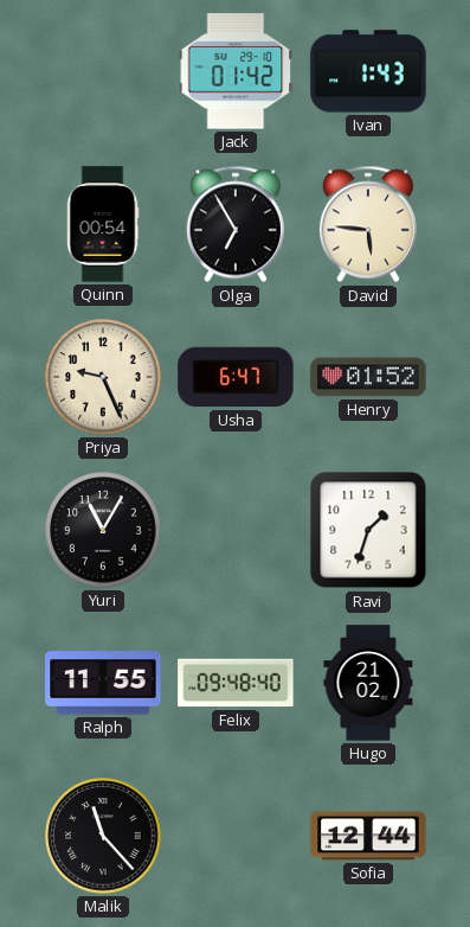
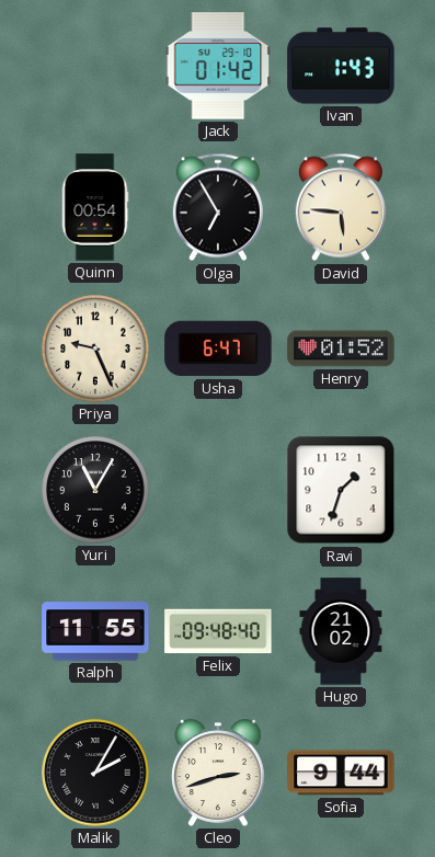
Malik: 11:23 -> 2:05 (95, 773)
Cleo: none -> 2:42 (218, 773)
Sofia: 12:44 -> 9:44 (341, 773)
